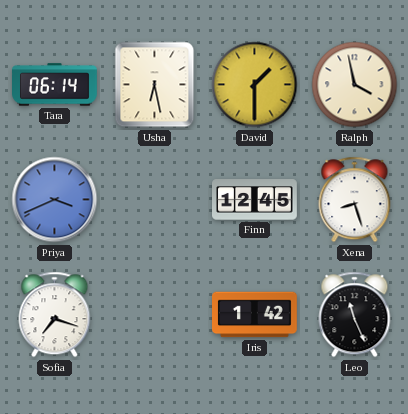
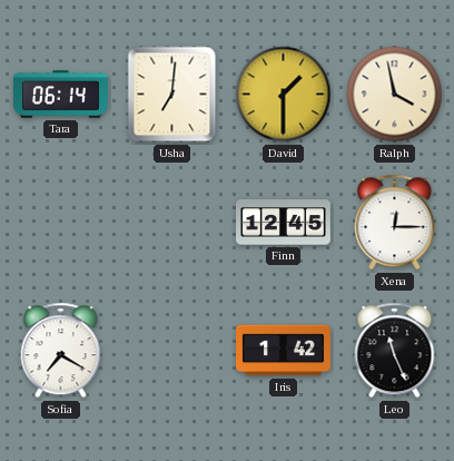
Usha: 6:28 -> 7:01 (172, 95)
Priya: 3:41 -> none (55, 200)
Xena: 8:27 -> 12:15 (395, 223)
Sofia: 7:18 -> 7:20 (61, 351)
